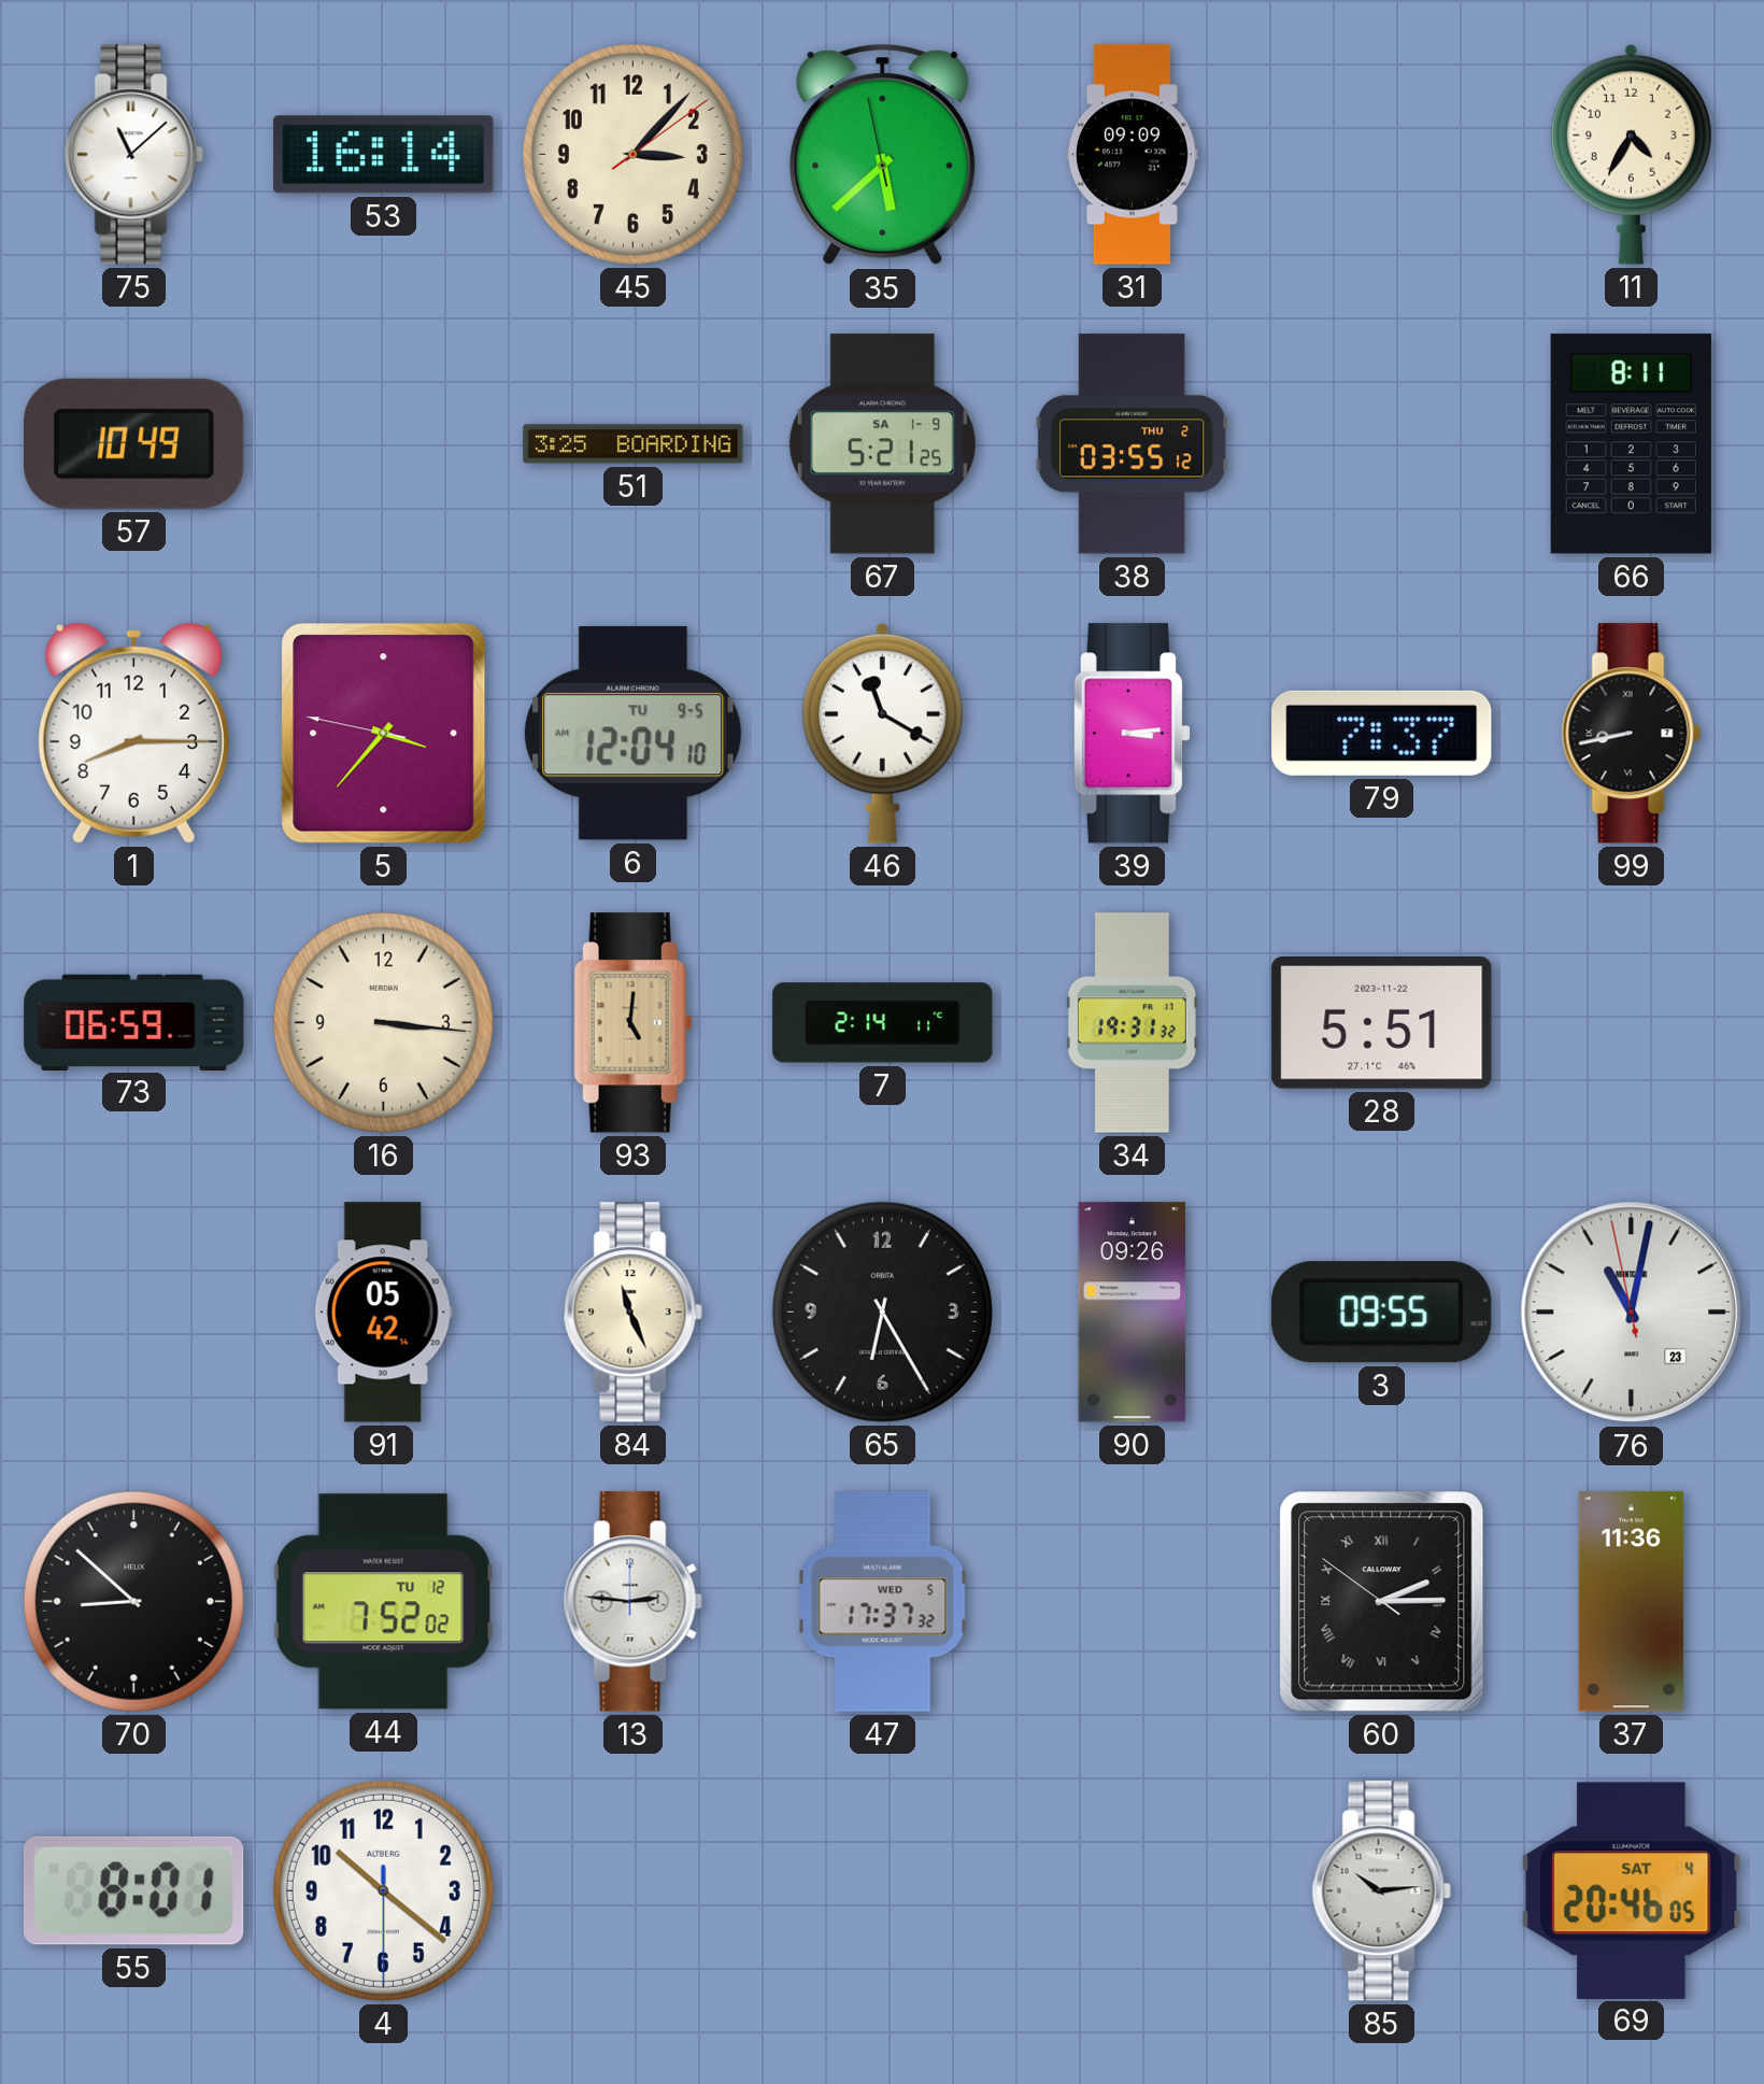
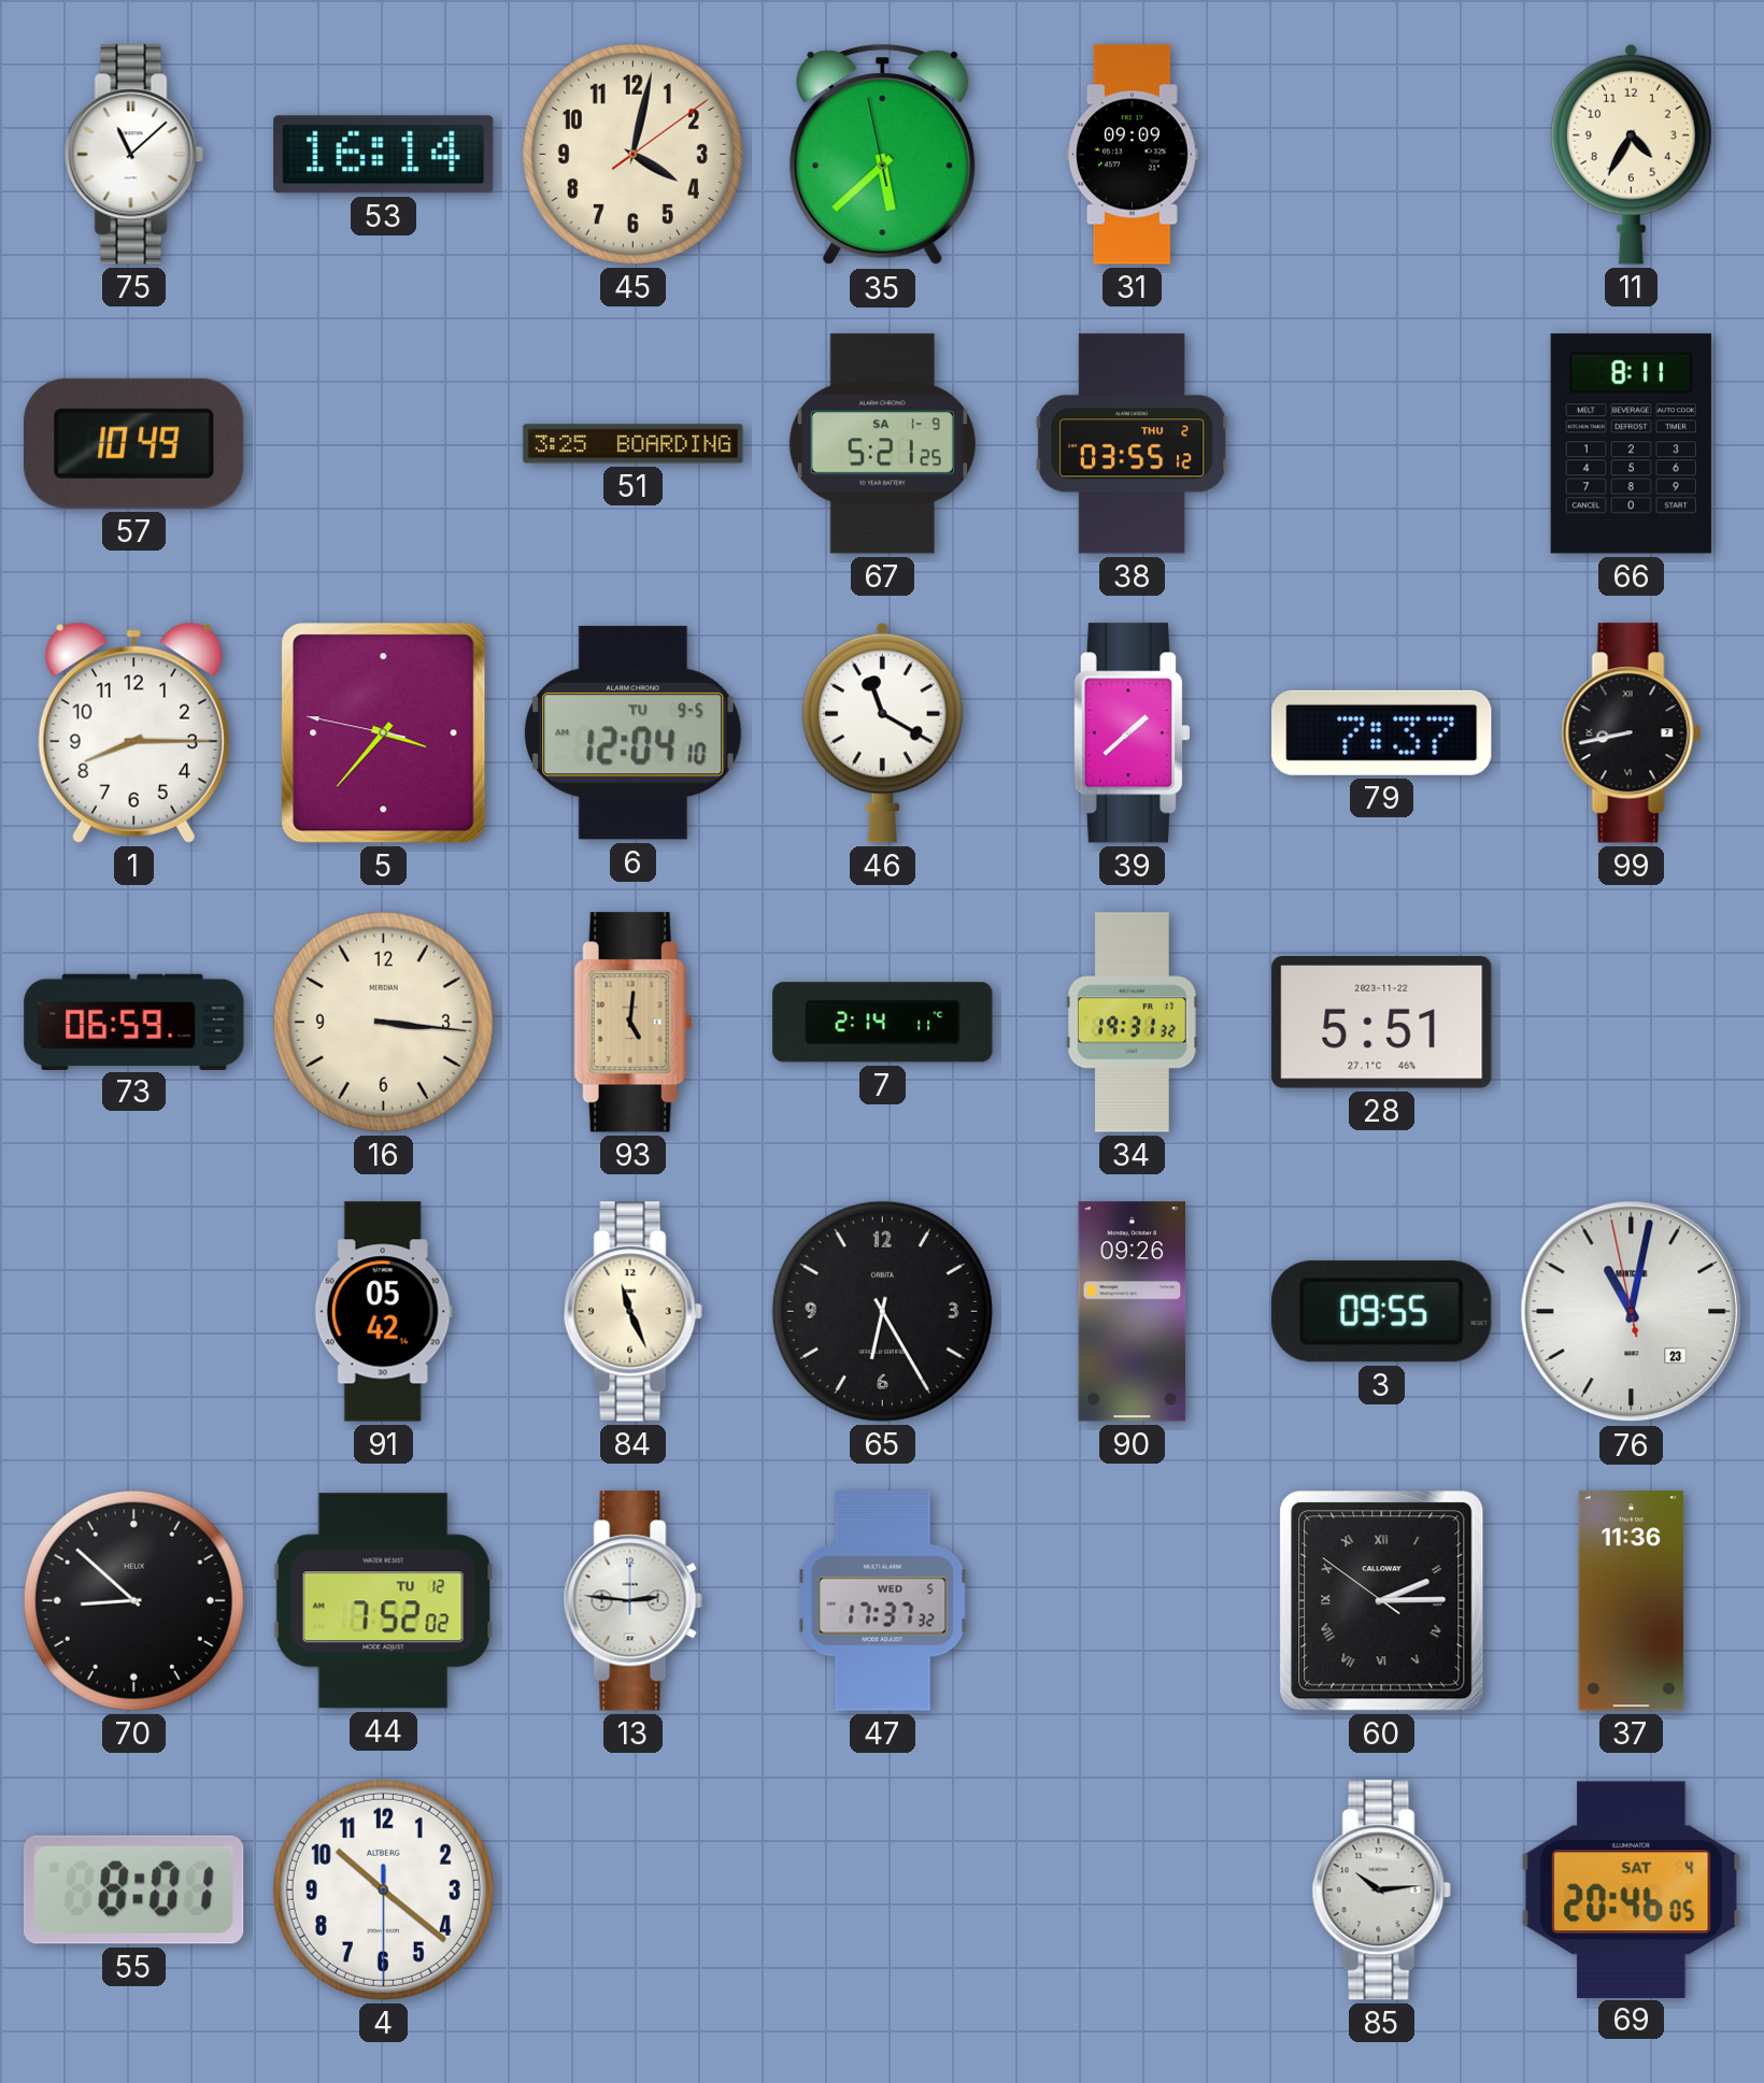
45: 3:07 -> 4:02 (632, 154)
39: 3:14 -> 1:38 (1130, 733)
